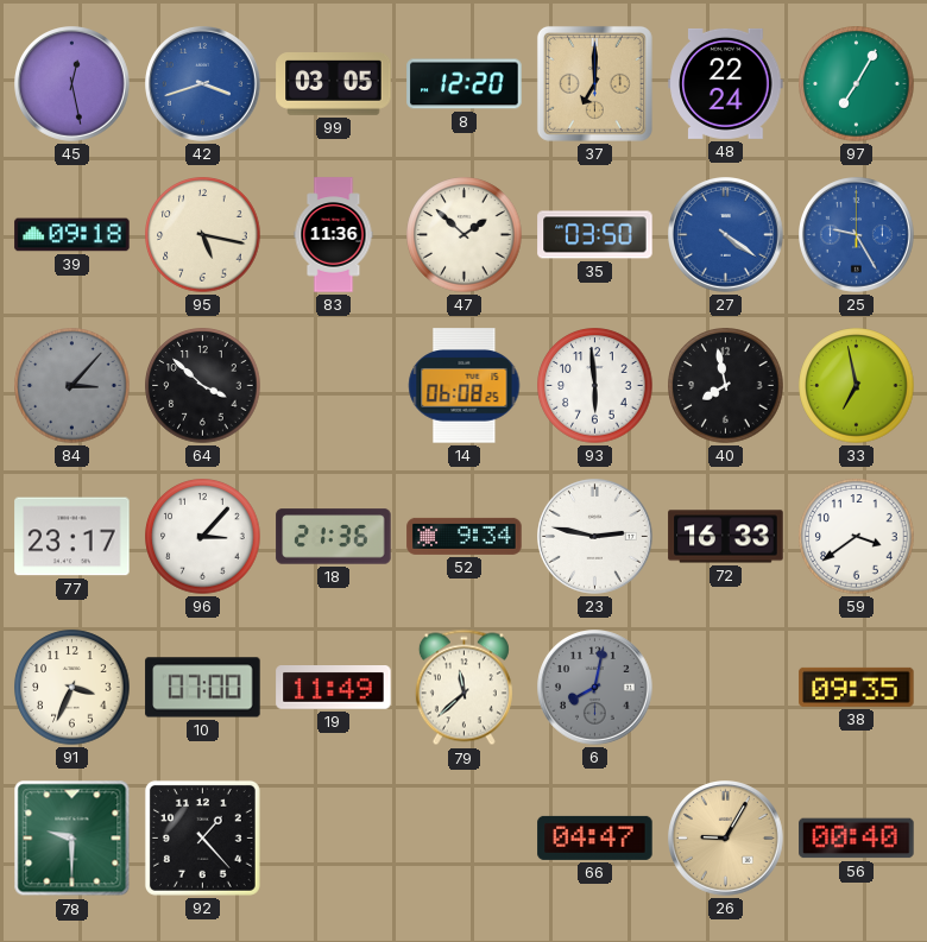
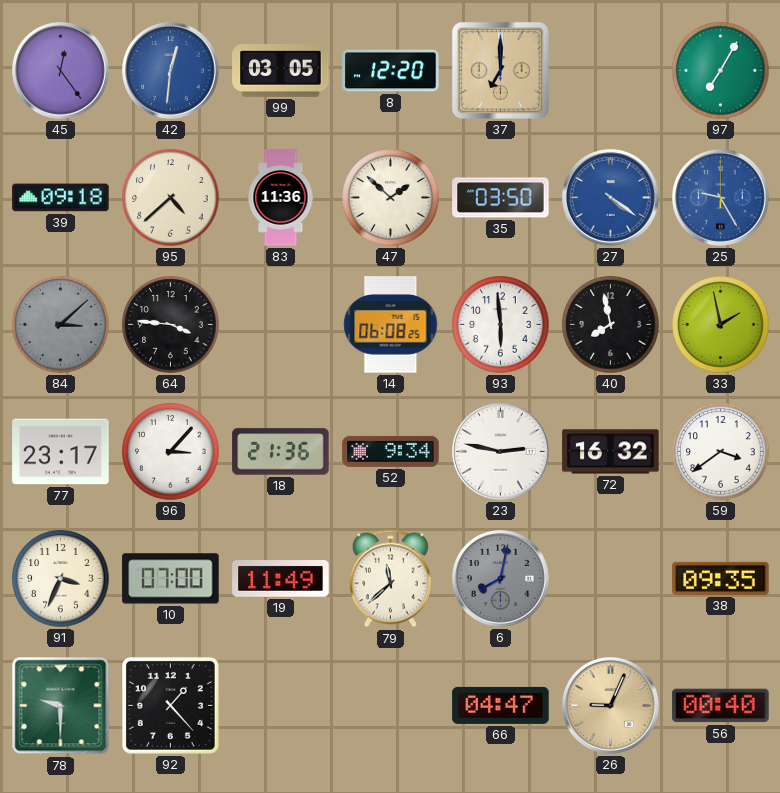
45: 12:28 -> 12:24 (61, 71)
42: 3:42 -> 12:31 (171, 71)
48: 22:24 -> none (726, 83)
95: 5:17 -> 4:38 (171, 198)
84: 3:07 -> 3:08 (61, 325)
64: 3:52 -> 3:46 (171, 325)
33: 6:58 -> 1:58 (721, 325)
72: 16:33 -> 16:32 (611, 452)
26: 9:05 -> 9:04 (611, 706)
